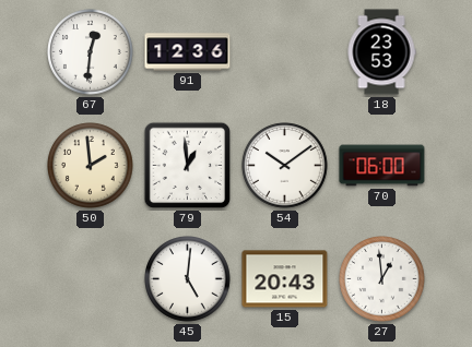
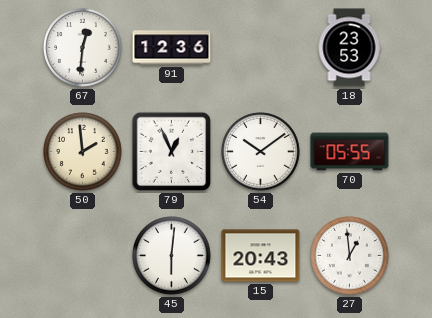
79: 12:59 -> 12:56 (172, 152)
70: 06:00 -> 05:55 (350, 152)
45: 5:01 -> 6:01 (172, 256)
